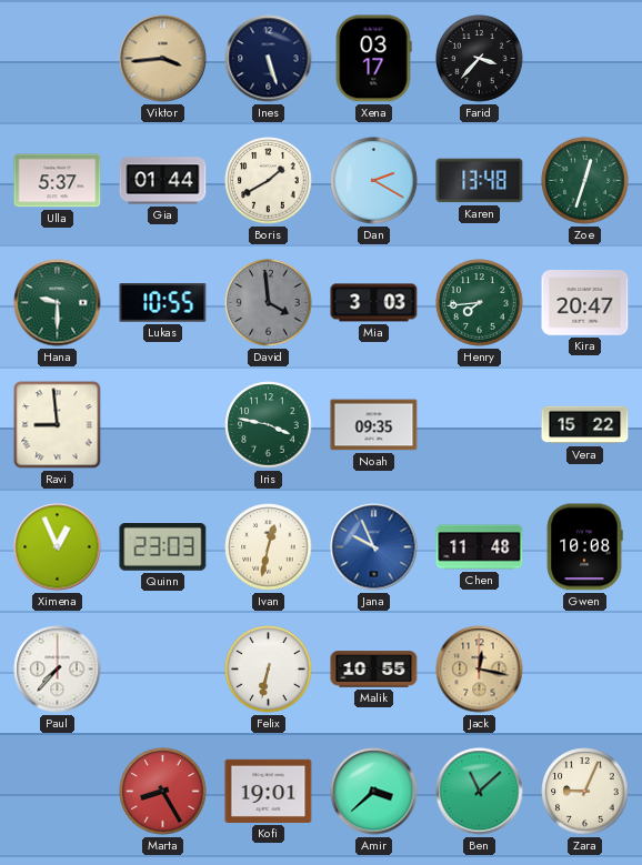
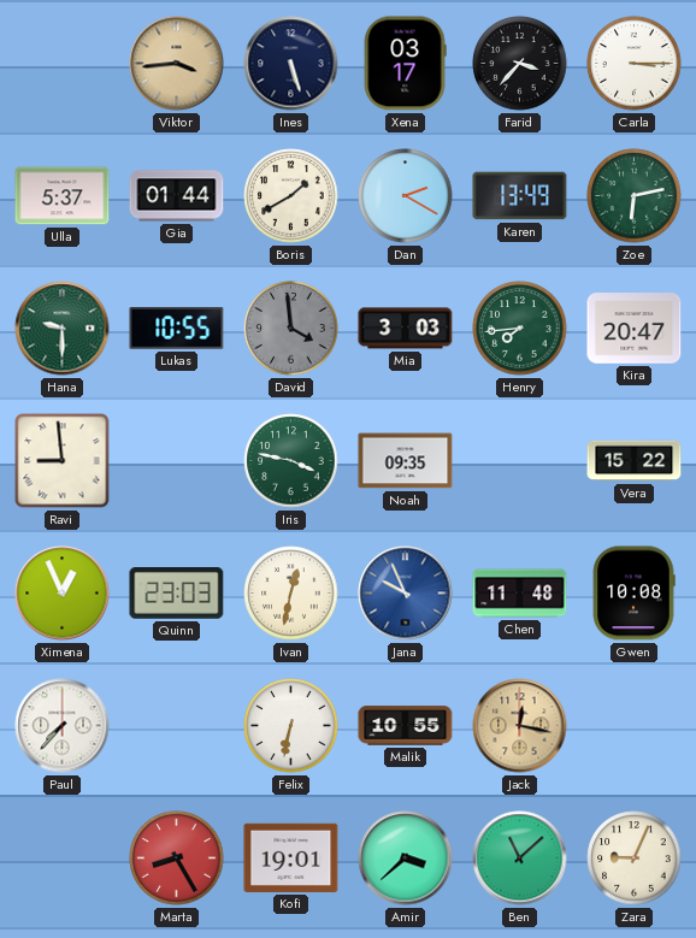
Carla: none -> 3:15 (635, 64)
Karen: 13:48 -> 13:49 (520, 196)
Zoe: 12:33 -> 6:13 (635, 196)
